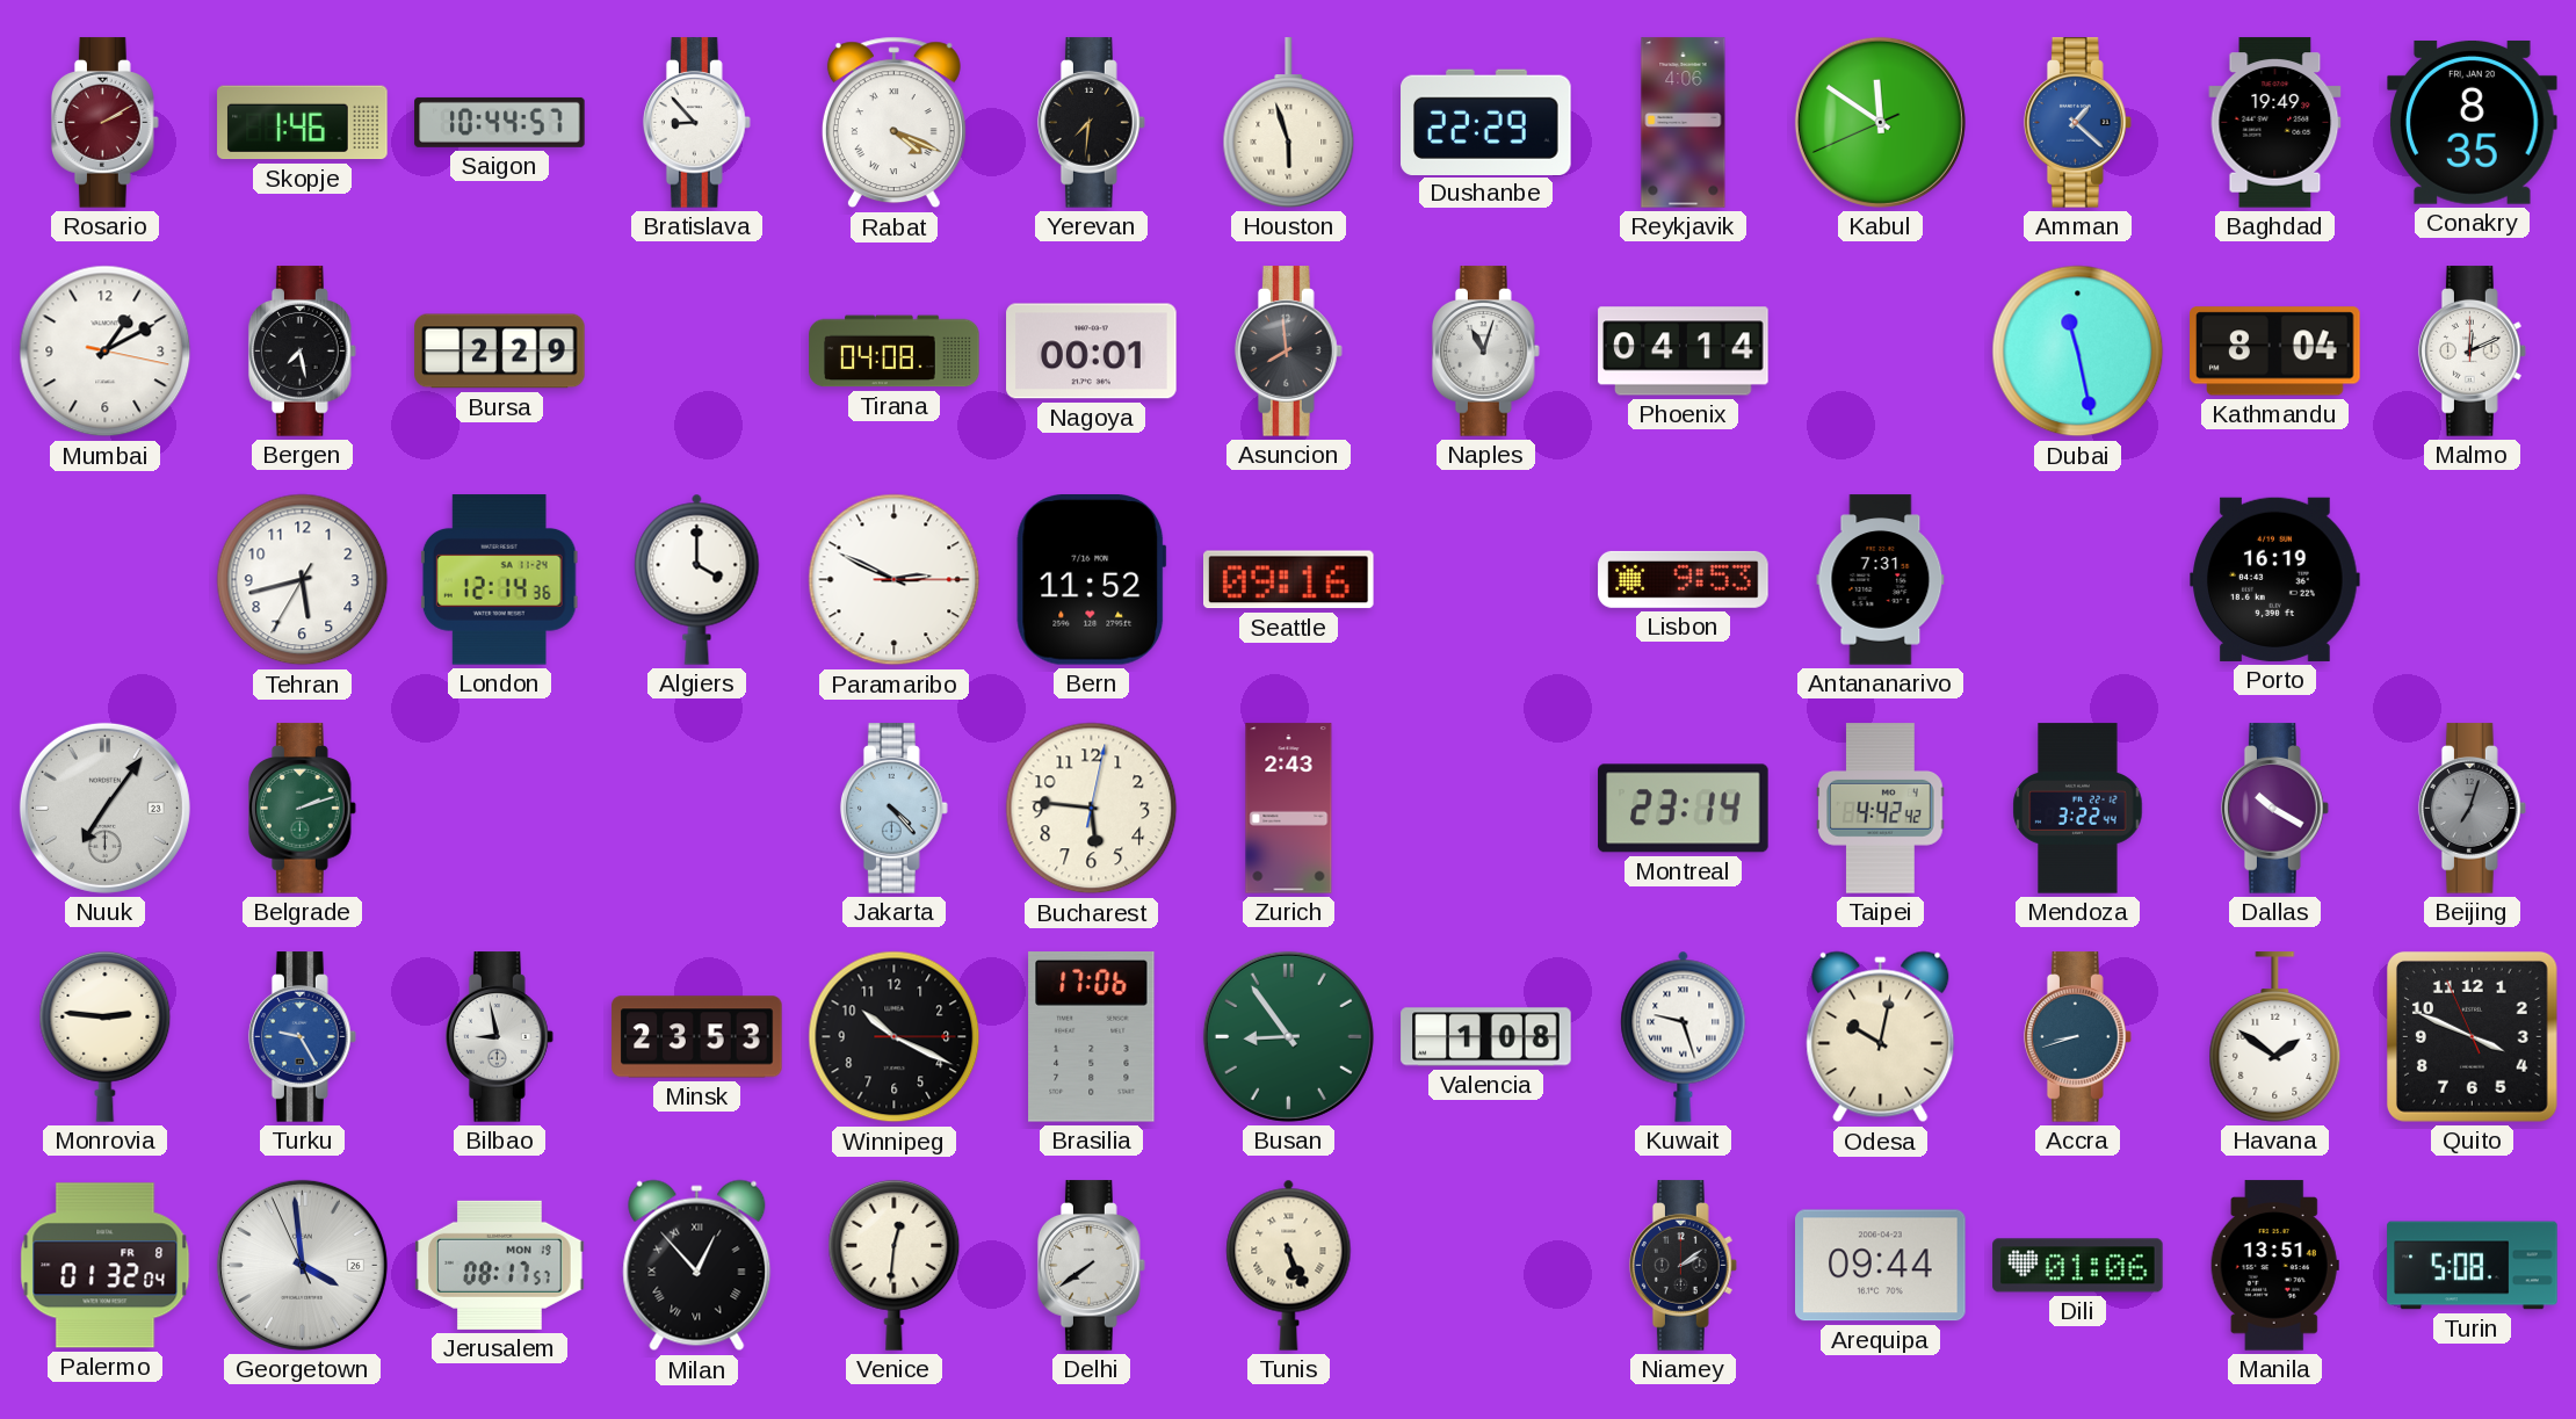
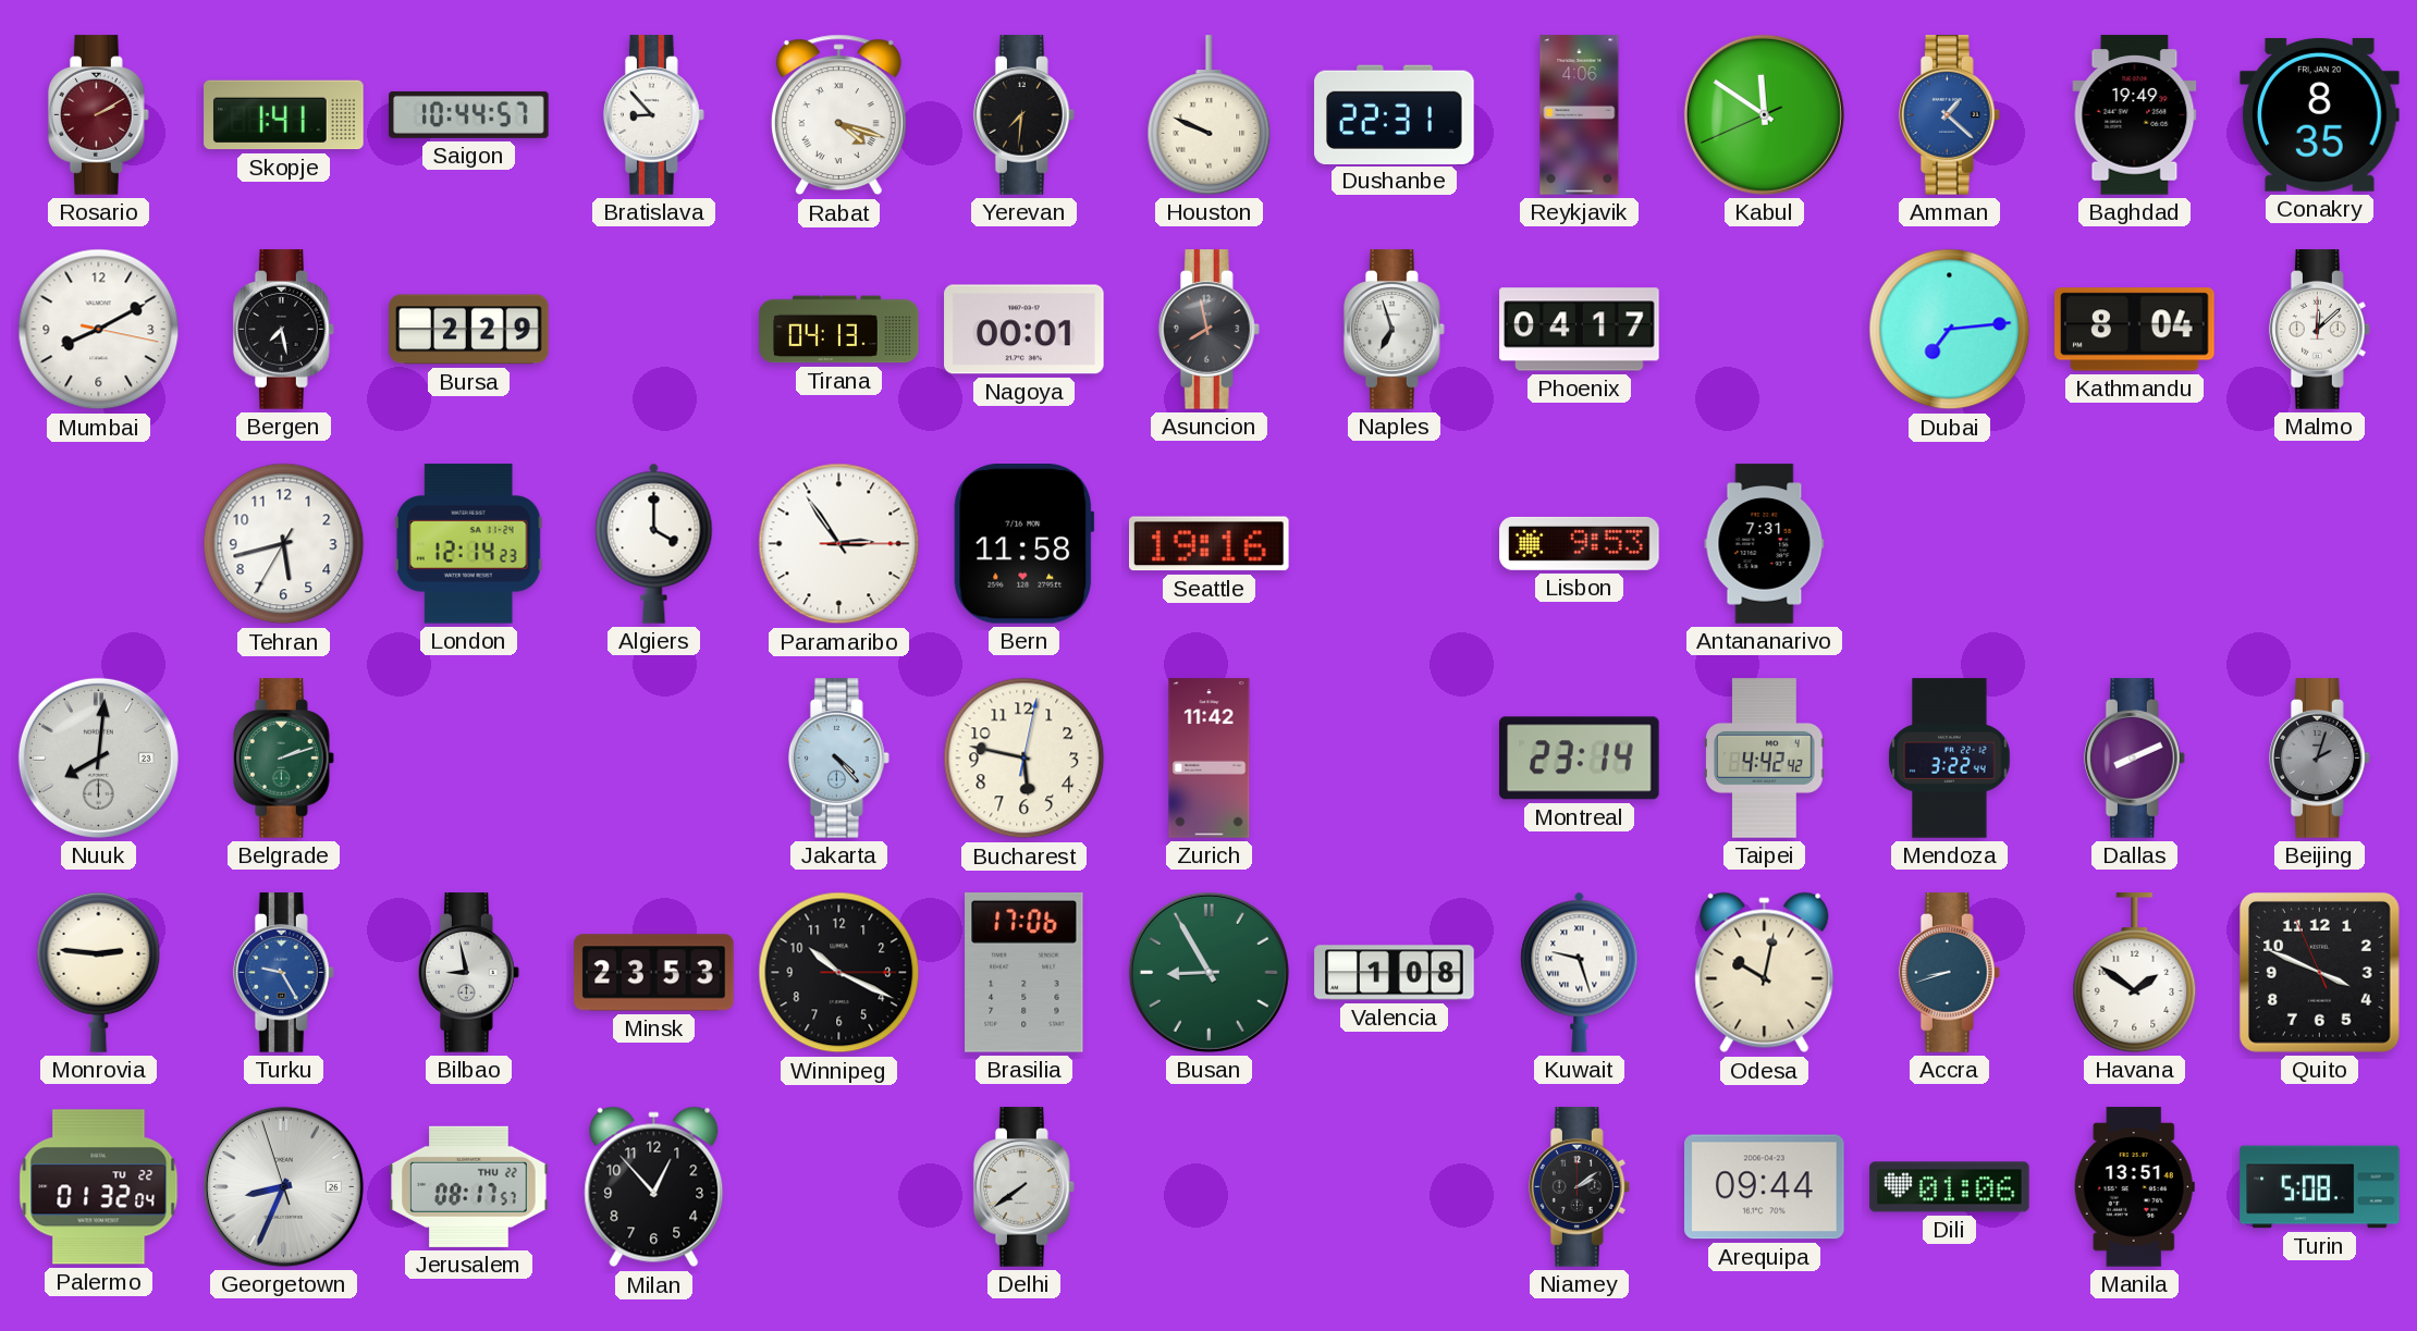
Skopje: 1:46 -> 1:41 (284, 115)
Rabat: 4:19 -> 4:18 (838, 115)
Houston: 5:57 -> 9:49 (1210, 115)
Dushanbe: 22:29 -> 22:31 (1395, 114)
Mumbai: 1:10 -> 8:10 (99, 330)
Tirana: 04:08 -> 04:13 (839, 330)
Asuncion: 7:59 -> 7:58 (1208, 330)
Naples: 11:03 -> 6:57 (1394, 330)
Phoenix: 04:14 -> 04:17 (1580, 330)
Dubai: 11:28 -> 7:14 (1950, 330)
Malmo: 12:11 -> 12:08 (2319, 330)
London: 12:14:36 -> 12:14:23 (468, 544)
Paramaribo: 2:49 -> 2:54 (839, 544)
Bern: 11:52 -> 11:58 (1025, 544)
Seattle: 09:16 -> 19:16 (1210, 544)
Porto: 16:19 -> none (2275, 579)
Nuuk: 7:06 -> 8:01 (98, 757)
Bucharest: 5:46 -> 5:47 (1025, 759)
Zurich: 2:43 -> 11:42 (1210, 759)
Dallas: 10:20 -> 8:11 (2134, 759)
Beijing: 7:03 -> 2:03 (2319, 759)
Busan: 8:54 -> 8:55 (1208, 972)
Palermo date: FR 8 -> TU 22 (99, 1187)
Georgetown: 3:58 -> 8:33 (283, 1186)
Jerusalem date: MON 19 -> THU 22 (469, 1186)
Milan numerals: Roman -> Arabic (654, 1187)
Venice: 12:31 -> none (895, 1265)
Tunis: 5:26 -> none (1289, 1265)
